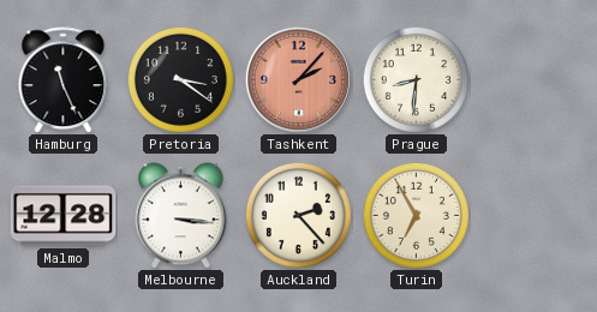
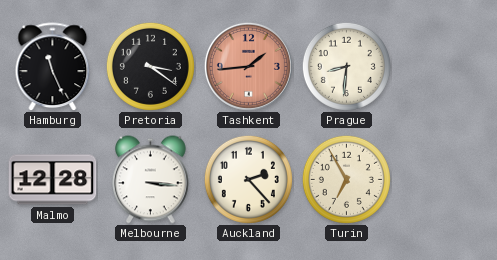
Tashkent: 2:07 -> 1:44 (248, 66)
